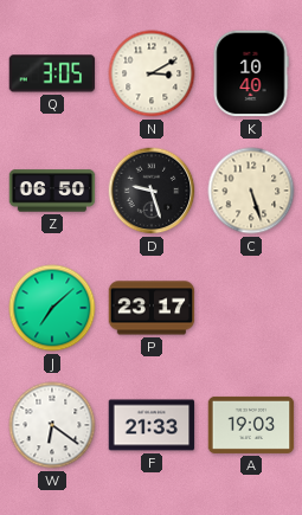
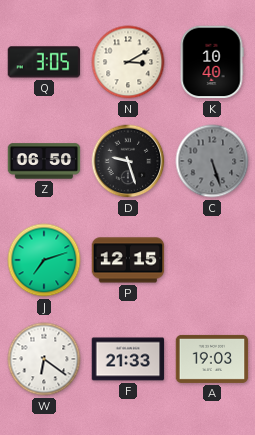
C dial: cream -> grey (212, 161)
J: 7:08 -> 7:12 (44, 260)
P: 23:17 -> 12:15 (128, 260)
